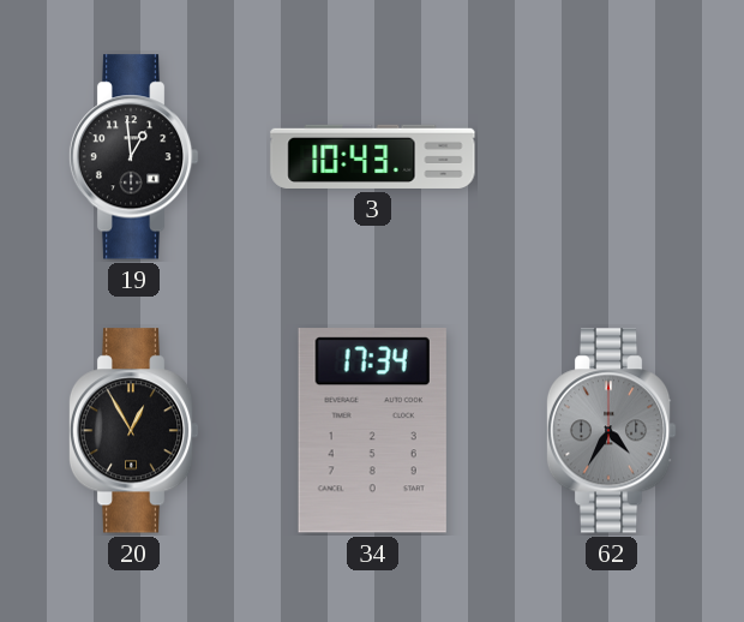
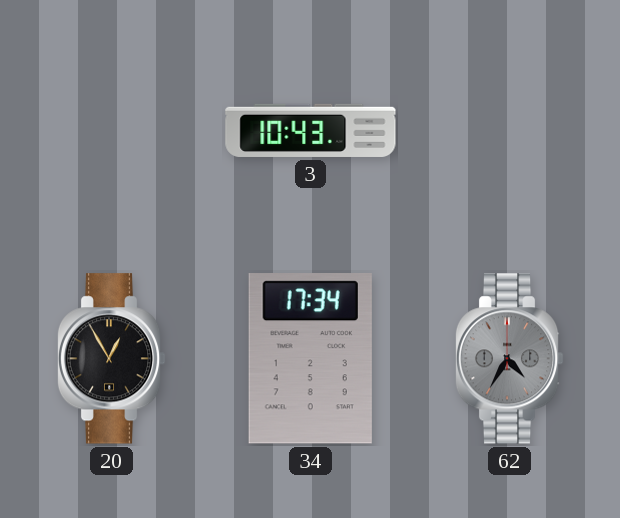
19: 12:59 -> none (133, 157)
